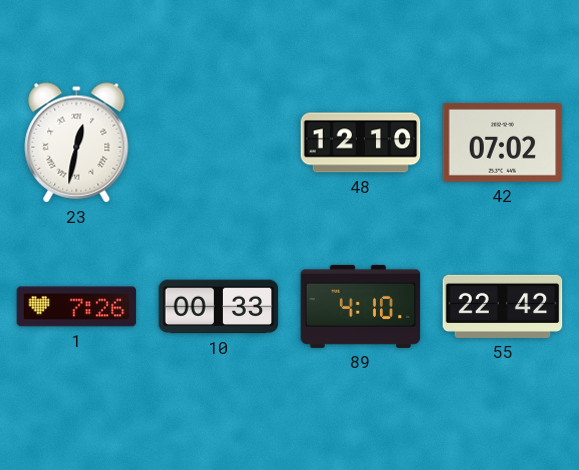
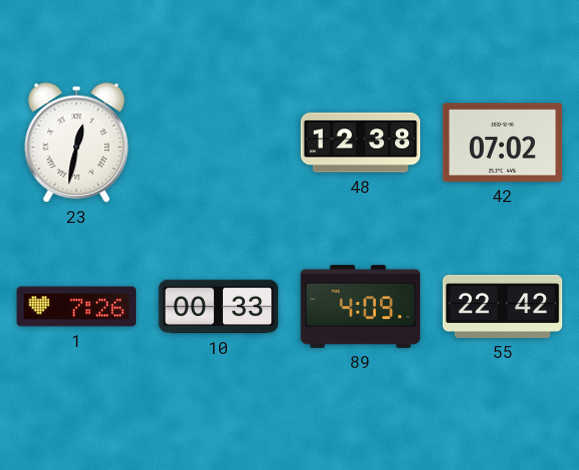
48: 12:10 -> 12:38 (361, 143)
89: 4:10 -> 4:09 (361, 306)
